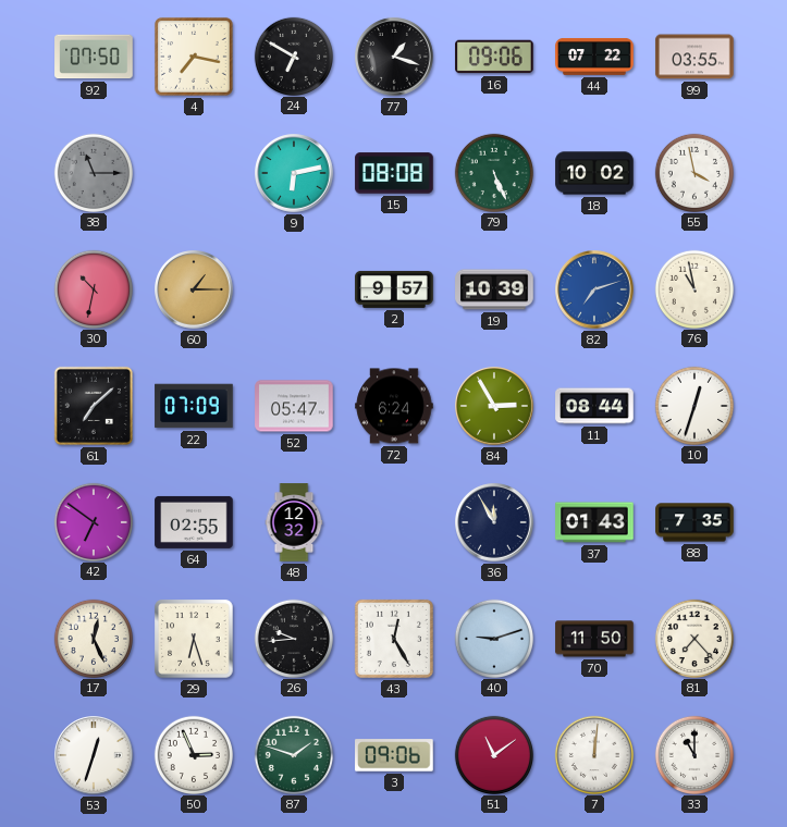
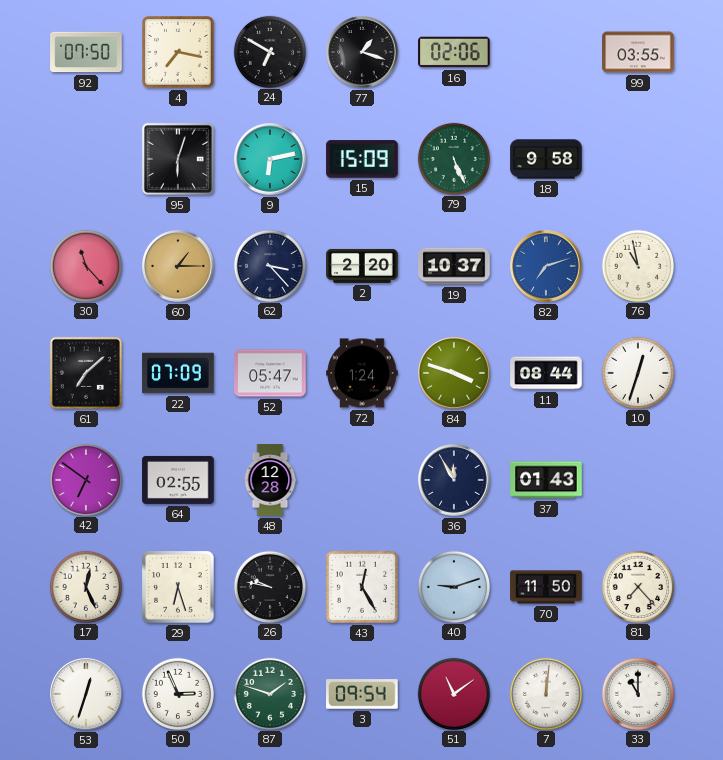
16: 09:06 -> 02:06 (454, 52)
44: 07:22 -> none (594, 58)
38: 11:15 -> none (93, 172)
95: none -> 6:03 (178, 159)
15: 08:08 -> 15:09 (362, 159)
18: 10:02 -> 9:58 (546, 159)
55: 3:58 -> none (693, 172)
30: 10:32 -> 11:23 (85, 265)
62: none -> 3:23 (269, 265)
2: 9:57 -> 2:20 (362, 266)
19: 10:39 -> 10:37 (454, 266)
72: 6:24 -> 1:24 (362, 373)
84: 2:55 -> 3:48 (454, 373)
48: 12:32 -> 12:28 (270, 480)
88: 7:35 -> none (694, 522)
26: 9:44 -> 9:47 (269, 586)
3: 09:06 -> 09:54 (362, 694)
